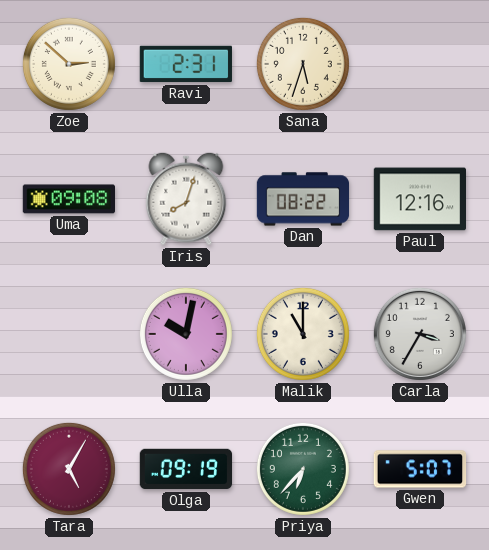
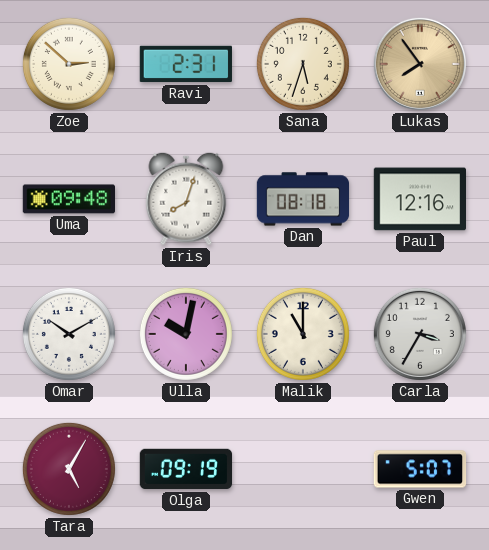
Lukas: none -> 7:54 (420, 64)
Uma: 09:08 -> 09:48 (68, 199)
Dan: 08:22 -> 08:18 (303, 199)
Omar: none -> 10:10 (69, 334)
Priya: 6:37 -> none (303, 469)
